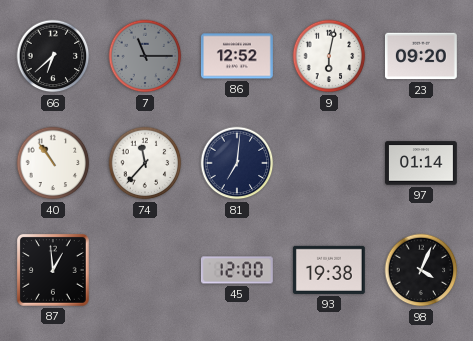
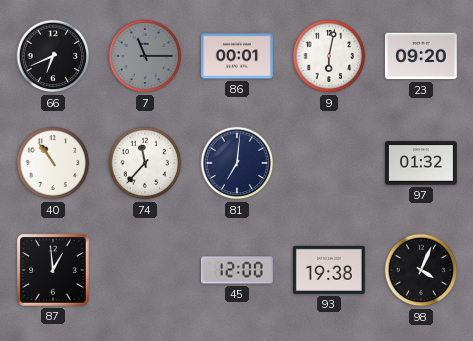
66: 6:38 -> 6:41 (53, 56)
86: 12:52 -> 00:01 (237, 56)
97: 01:14 -> 01:32 (422, 163)
